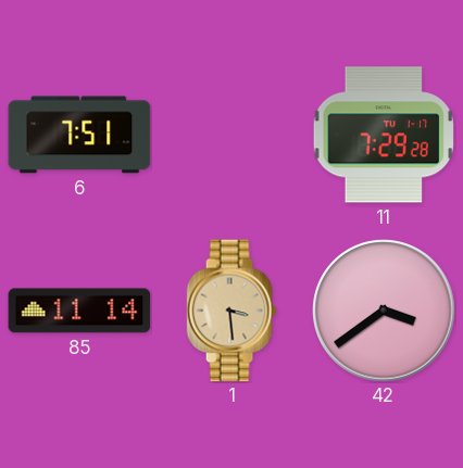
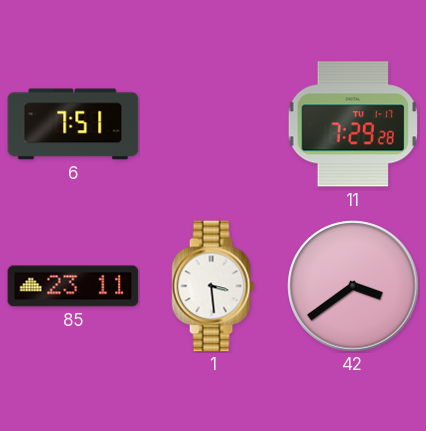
85: 11:14 -> 23:11 (73, 286)
1 dial: champagne -> white (213, 286)
